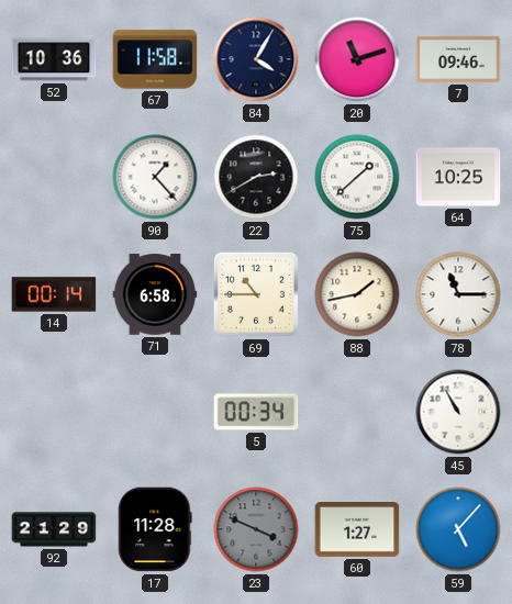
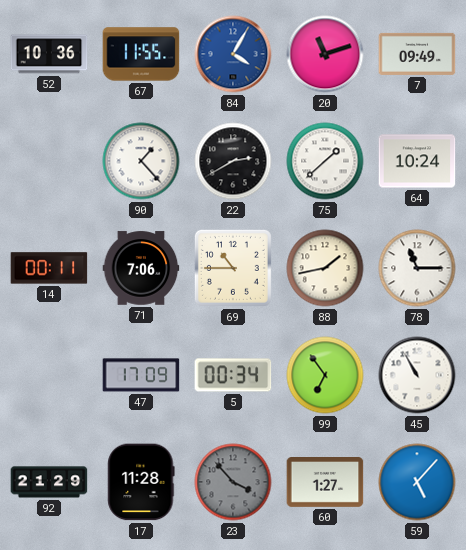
67: 11:58 -> 11:55 (141, 54)
84 dial: navy -> blue (233, 54)
7: 09:46 -> 09:49 (417, 54)
64: 10:25 -> 10:24 (417, 161)
14: 00:14 -> 00:11 (49, 268)
71: 6:58 -> 7:06 (141, 268)
47: none -> 17:09 (141, 375)
99: none -> 6:54 (325, 375)
23: 3:49 -> 3:53 (233, 482)
